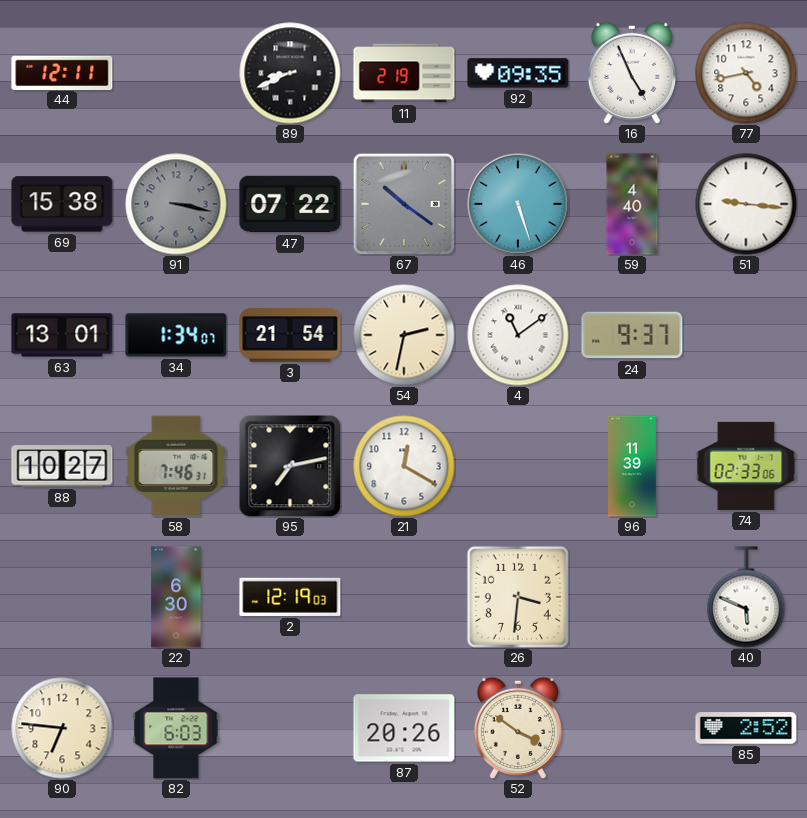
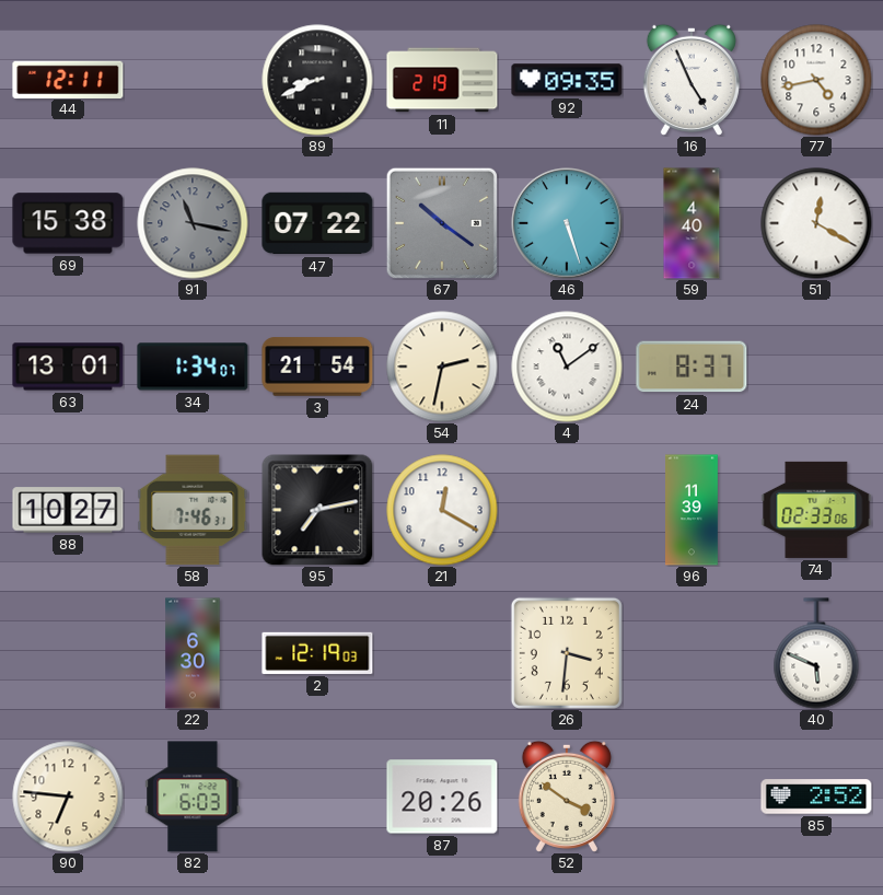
91: 3:17 -> 11:17 (193, 223)
51: 9:16 -> 12:20 (816, 223)
24: 9:37 -> 8:37 (692, 367)
